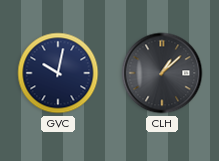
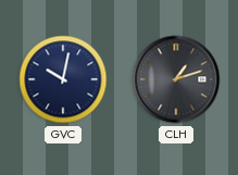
CLH: 1:08 -> 1:12 (176, 79)
